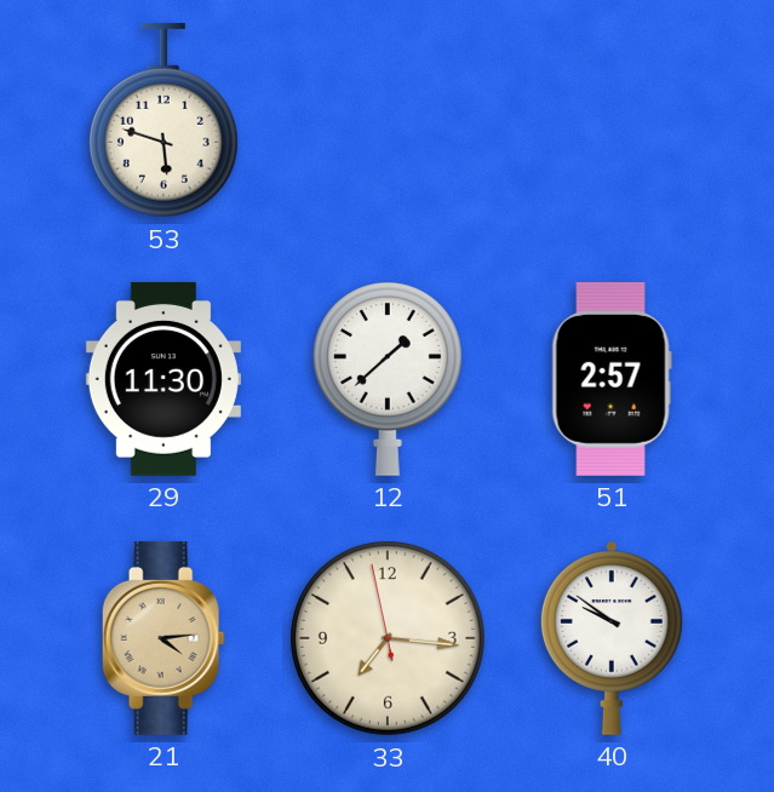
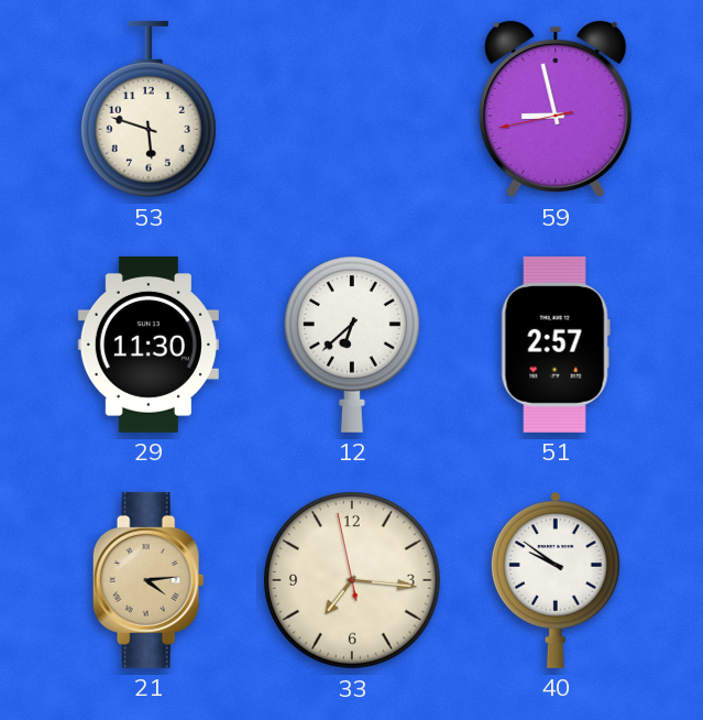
59: none -> 8:57 (556, 109)
12: 1:38 -> 6:38 (352, 345)
